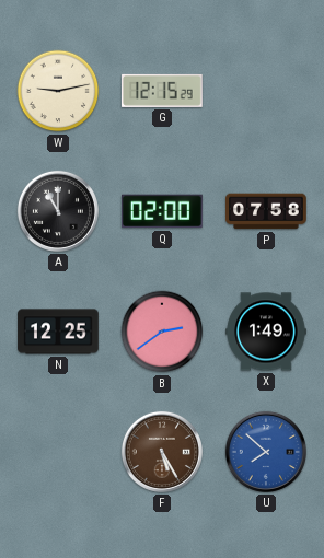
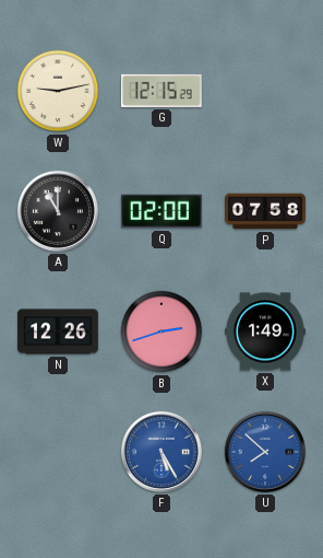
N: 12:25 -> 12:26 (58, 332)
B: 2:39 -> 2:42 (161, 332)
F dial: brown -> blue (161, 452)
